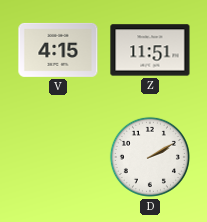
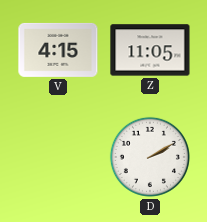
Z: 11:51 -> 11:05 (150, 50)
